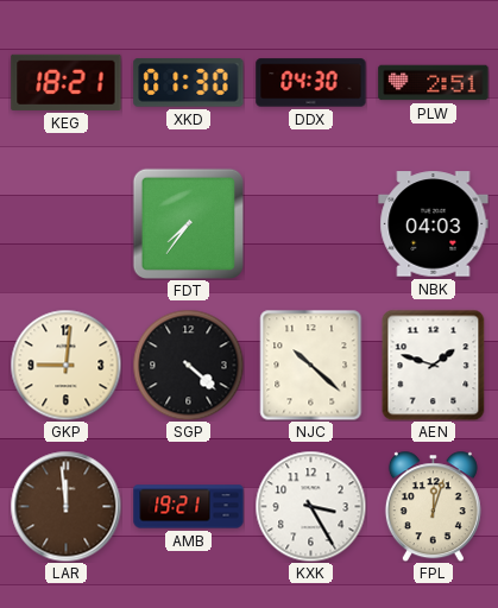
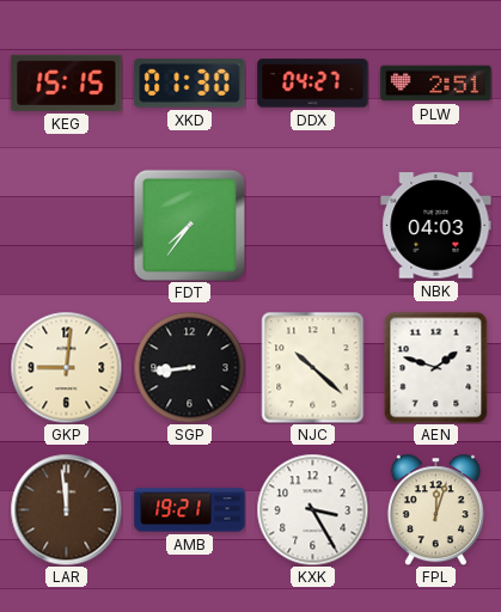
KEG: 18:21 -> 15:15 (67, 82)
DDX: 04:30 -> 04:27 (313, 84)
SGP: 4:22 -> 8:44 (189, 367)
